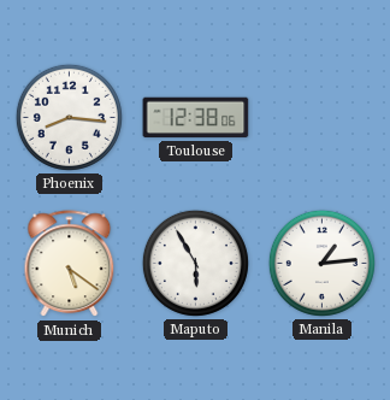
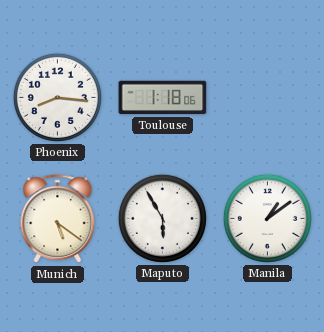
Toulouse: 12:38 -> 1:18 (163, 98)
Manila: 1:14 -> 1:09 (267, 218)
